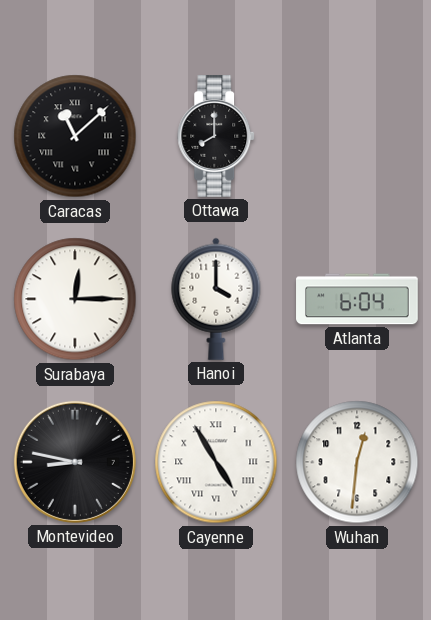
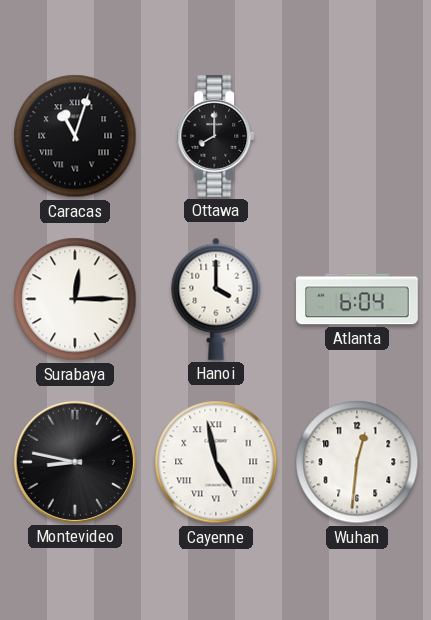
Caracas: 11:08 -> 11:03 (75, 136)
Cayenne: 4:55 -> 4:58 (216, 462)
